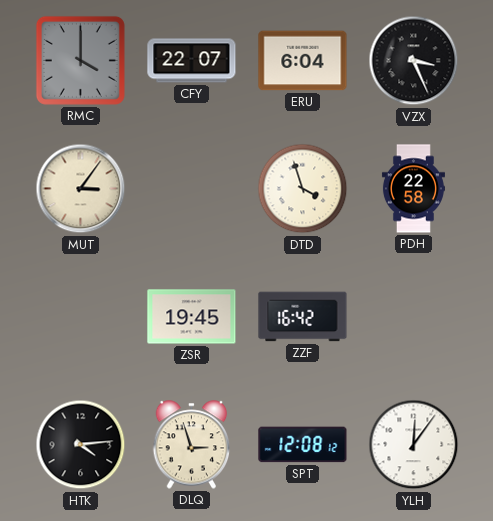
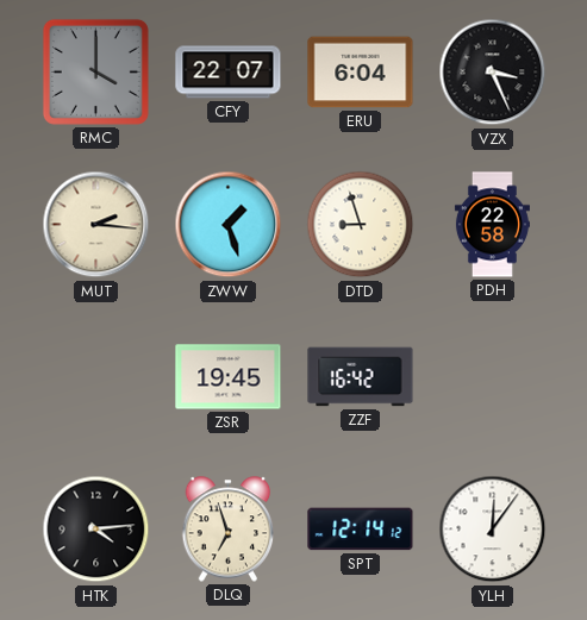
MUT: 3:06 -> 2:16 (96, 225)
ZWW: none -> 1:27 (229, 225)
DTD: 3:57 -> 8:57 (361, 225)
DLQ: 2:57 -> 6:57 (229, 530)
SPT: 12:08 -> 12:14 (361, 530)
